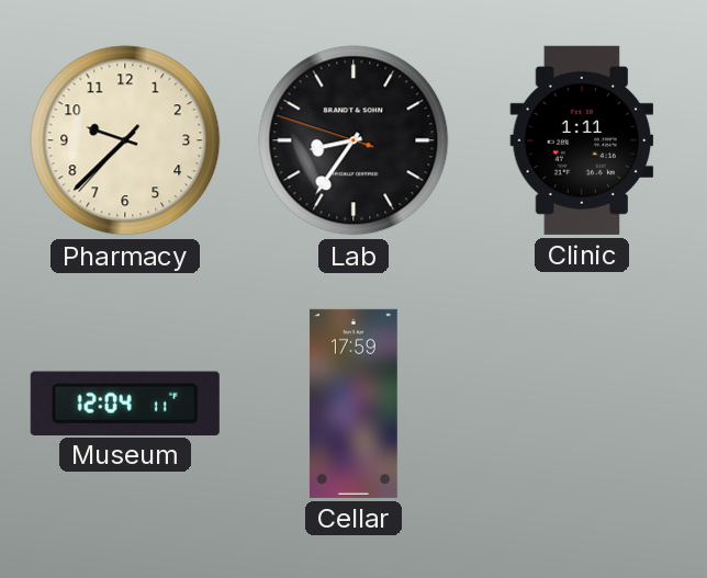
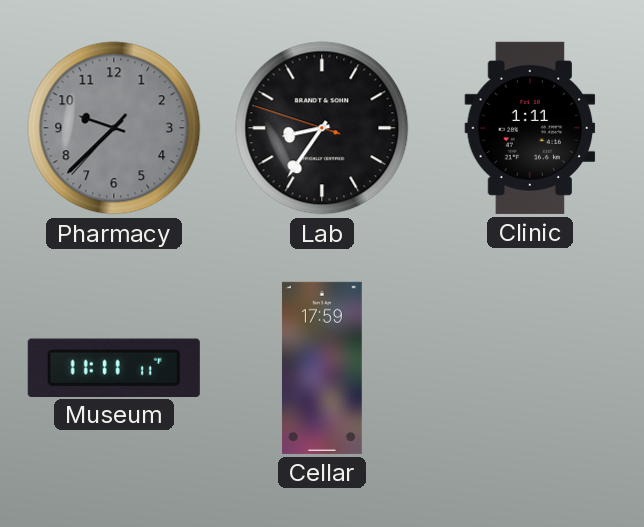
Pharmacy dial: cream -> grey (114, 128)
Museum: 12:04 -> 11:11 (114, 367)
